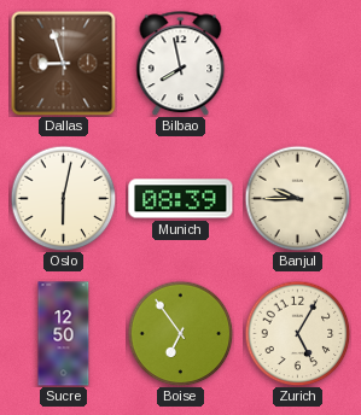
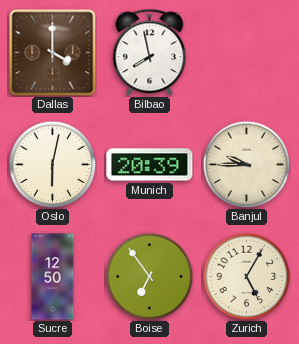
Dallas: 8:57 -> 4:00 (52, 52)
Munich: 08:39 -> 20:39 (150, 165)
